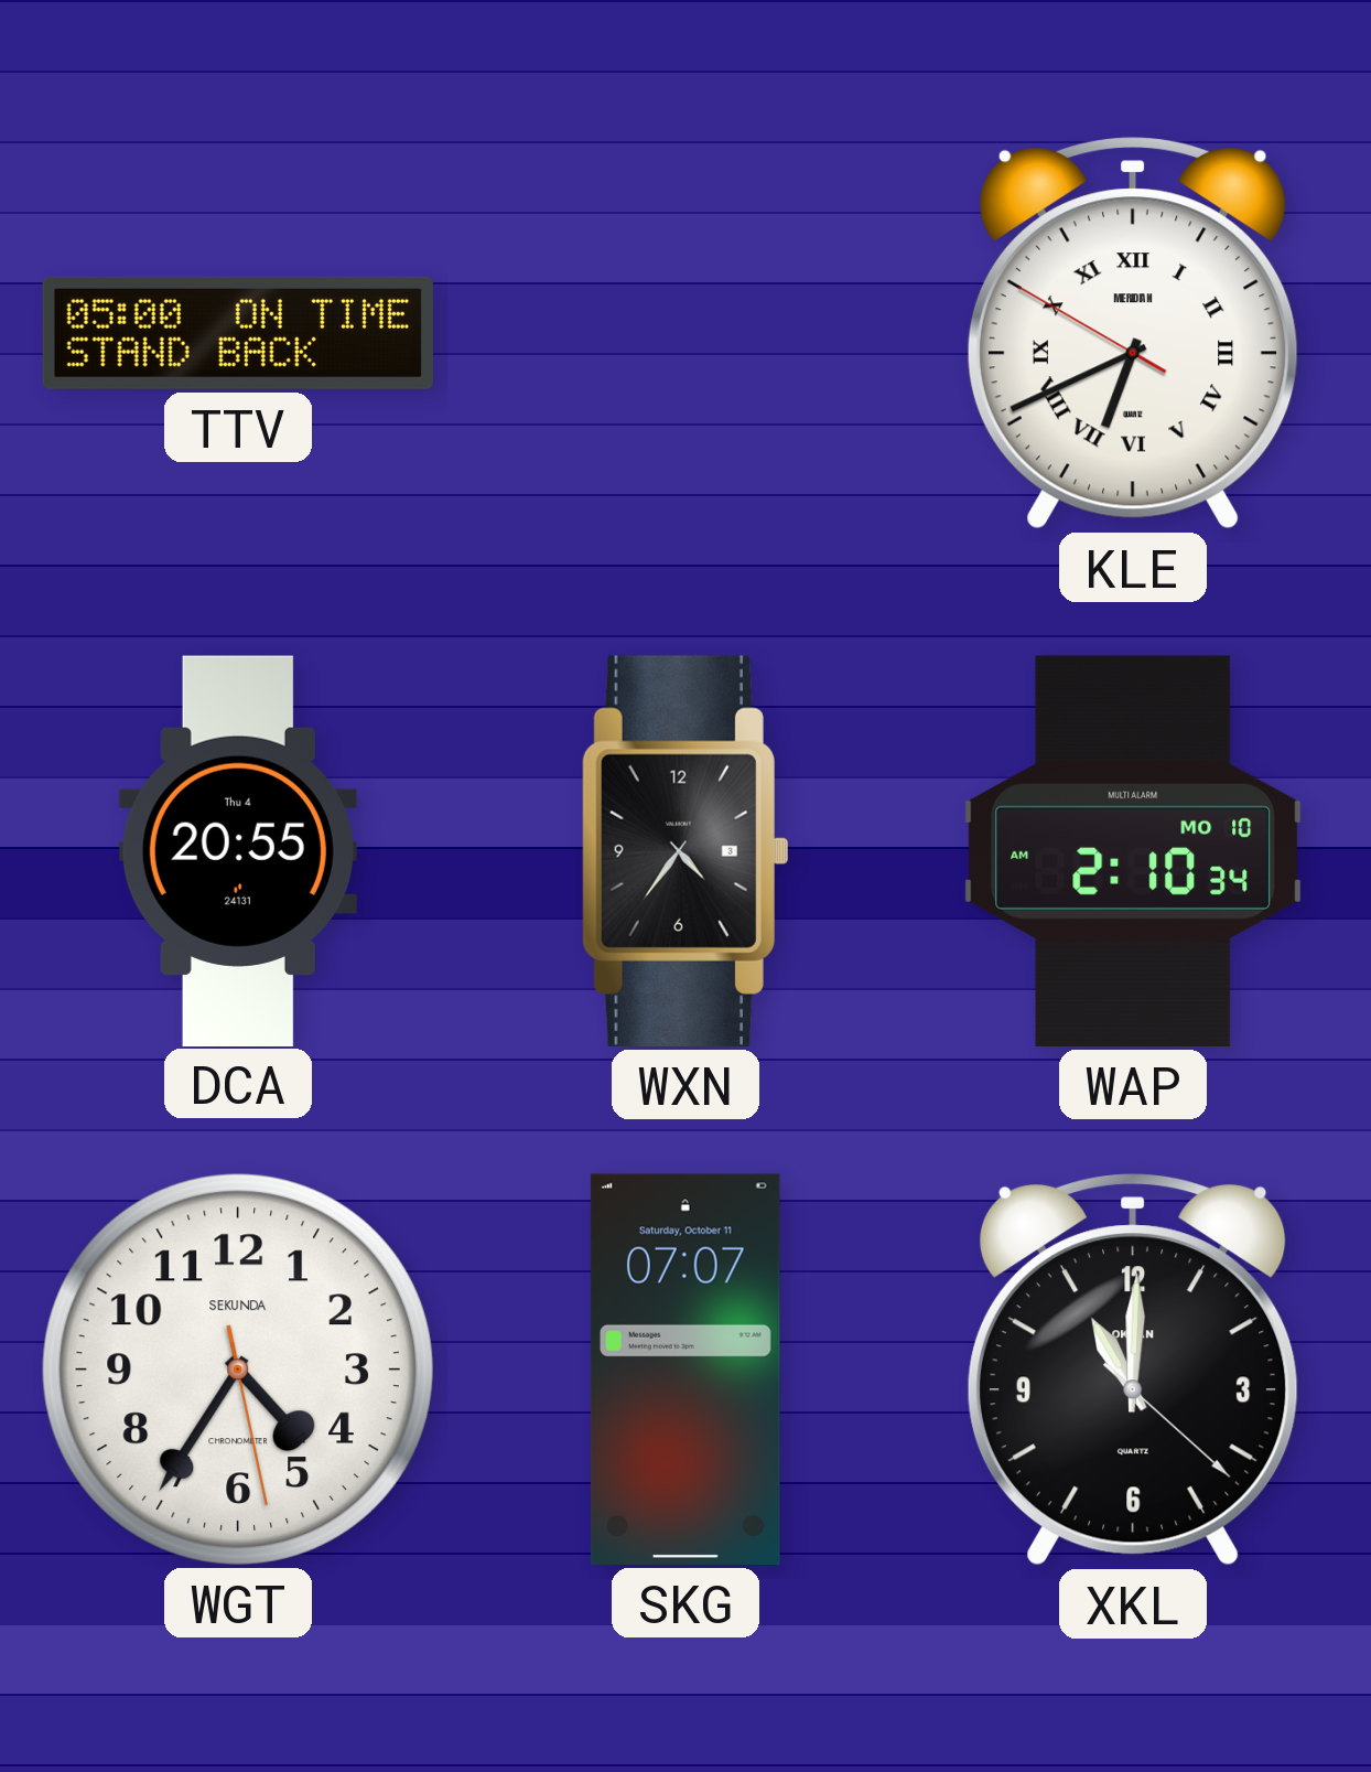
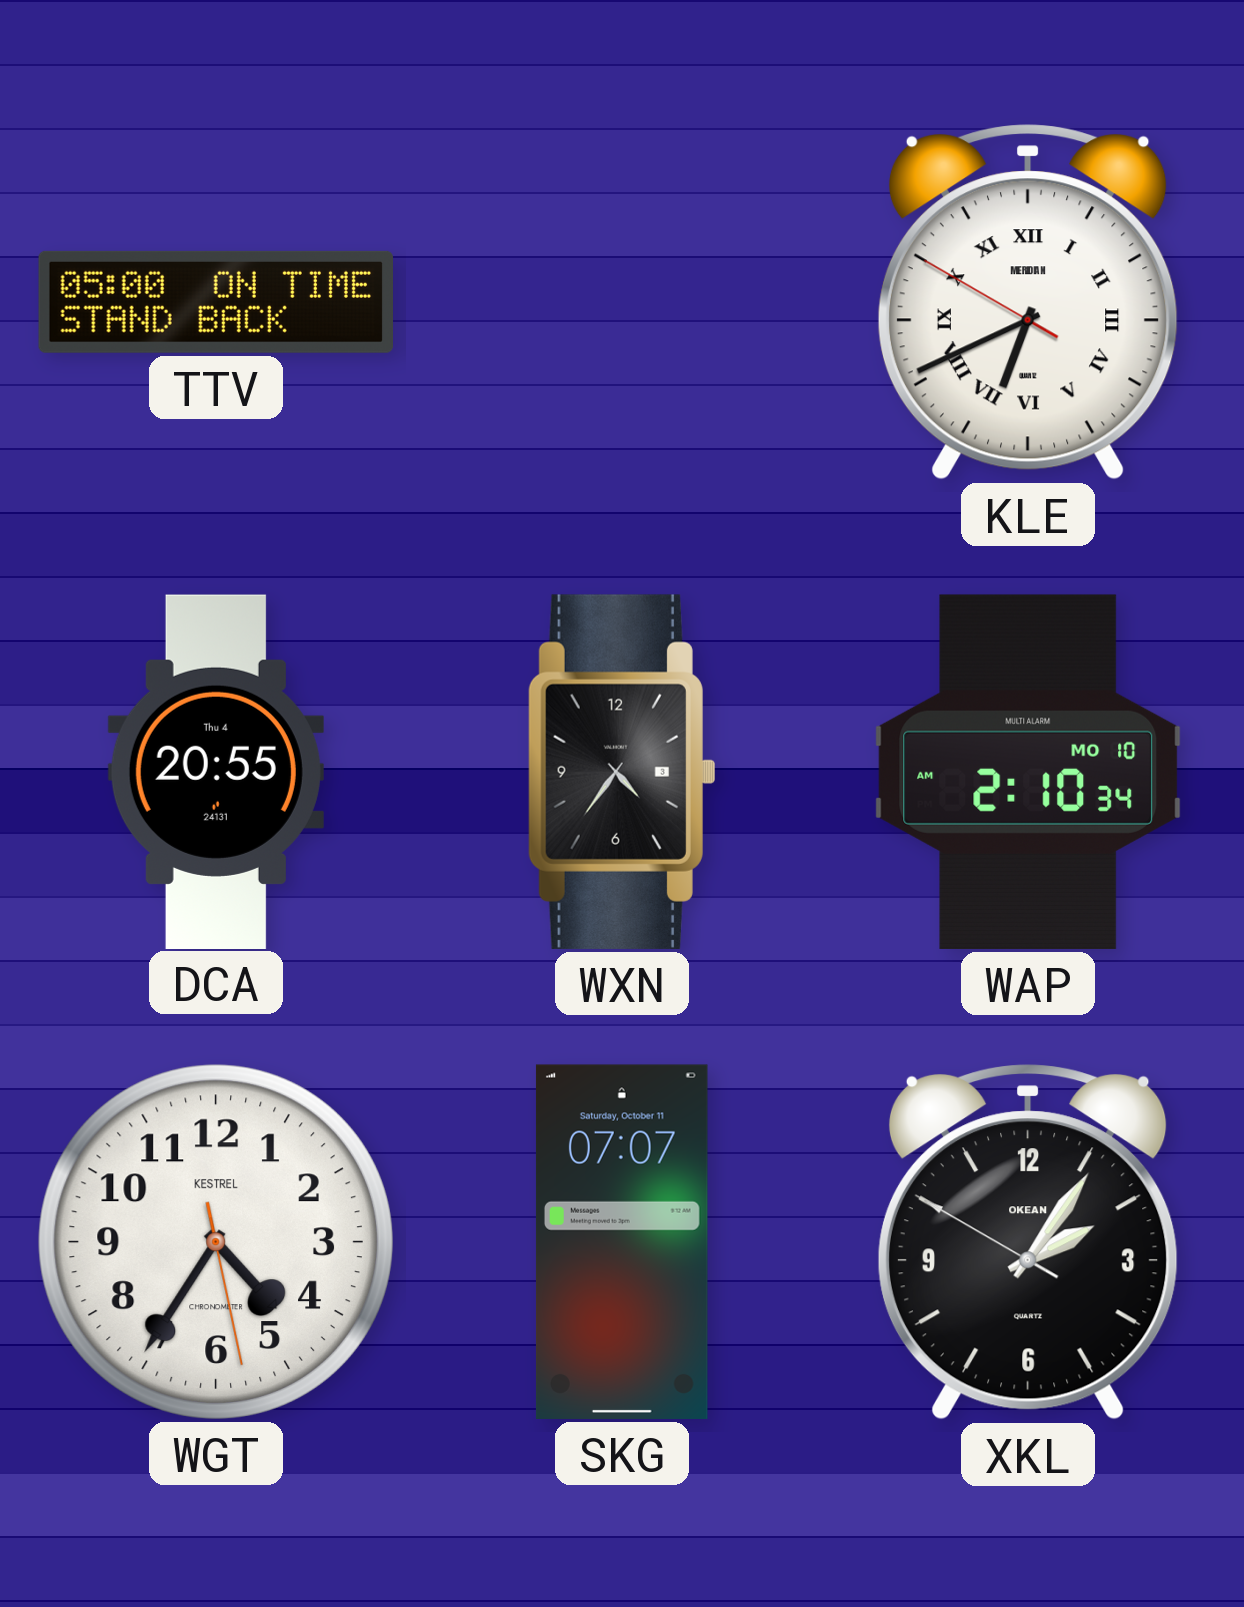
WGT brand: SEKUNDA -> KESTREL (216, 1242)
XKL: 11:00 -> 2:05 (1028, 1242)
